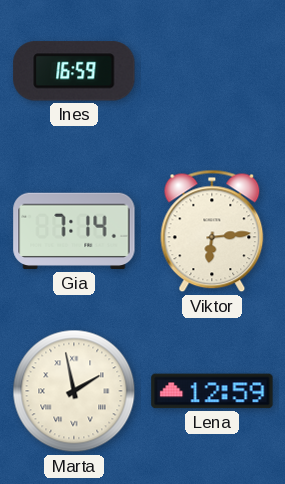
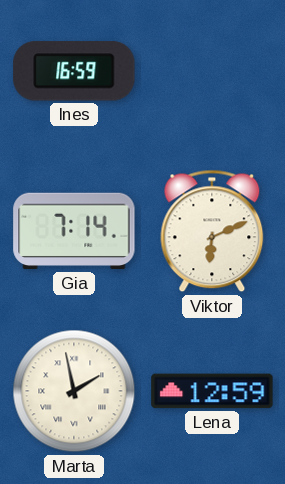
Viktor: 6:14 -> 6:11 (212, 231)
